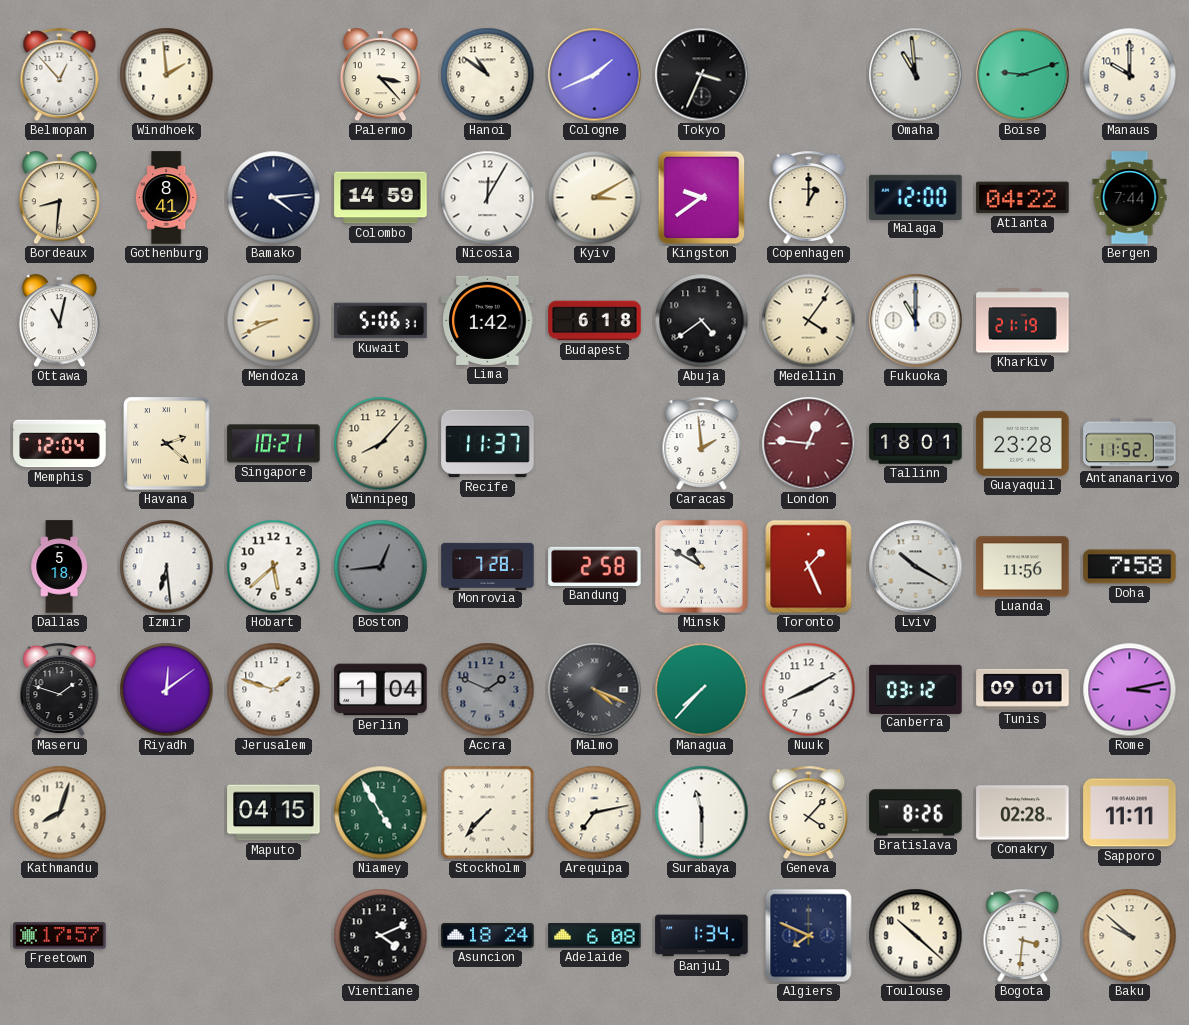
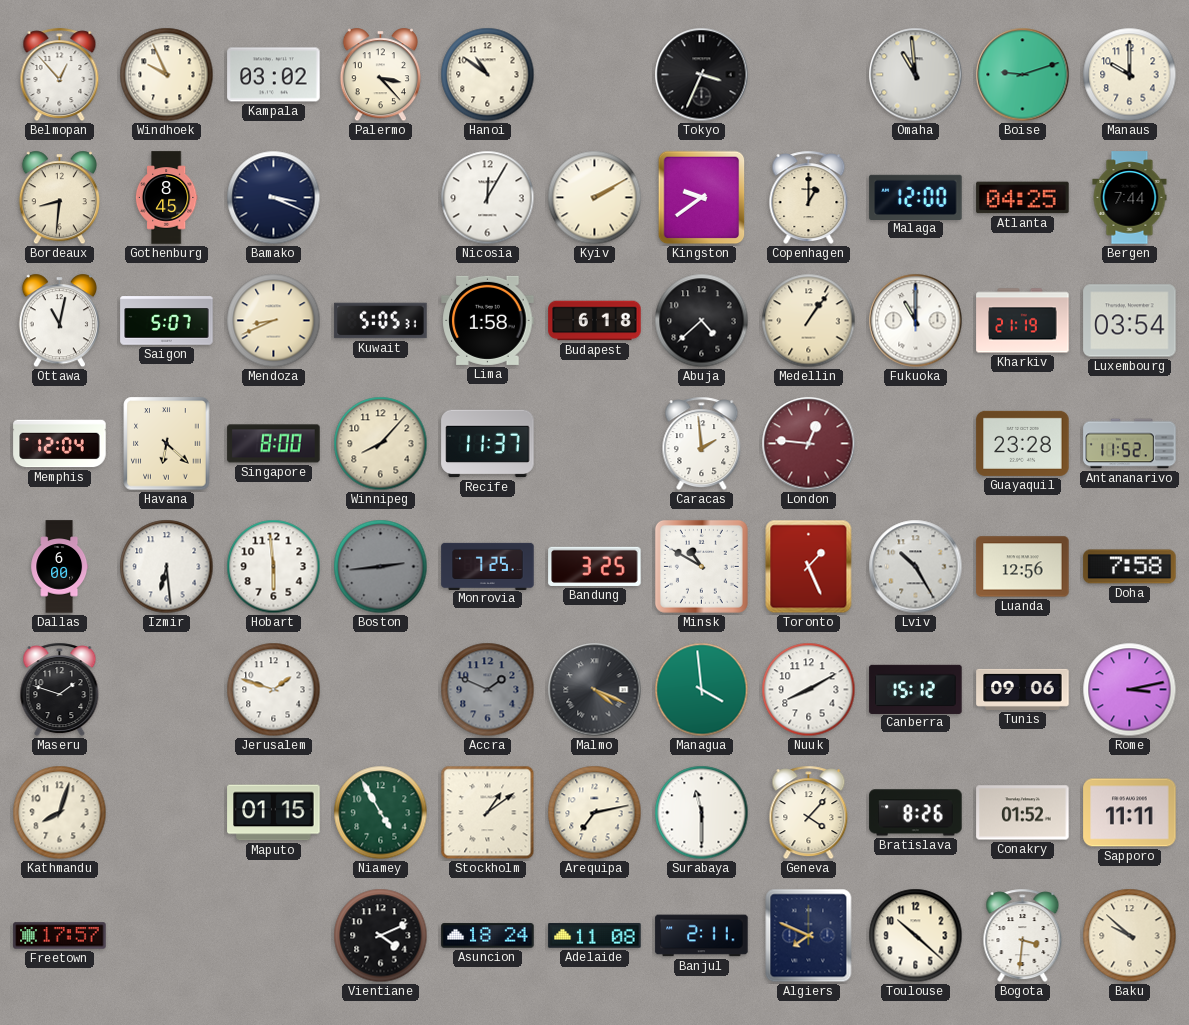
Windhoek: 1:59 -> 9:56 (167, 75)
Kampala: none -> 03:02 (274, 75)
Cologne: 1:41 -> none (595, 75)
Gothenburg: 8:41 -> 8:45 (166, 198)
Bamako: 4:14 -> 3:19 (274, 198)
Colombo: 14:59 -> none (381, 198)
Kyiv: 3:10 -> 2:10 (595, 198)
Atlanta: 04:22 -> 04:25 (1023, 198)
Saigon: none -> 5:07 (167, 321)
Kuwait: 5:06 -> 5:05 (381, 321)
Lima: 1:42 -> 1:58 (488, 320)
Abuja: 4:39 -> 4:38 (702, 321)
Medellin: 4:06 -> 1:06 (809, 321)
Luxembourg: none -> 03:54 (1130, 321)
Havana: 2:22 -> 6:22 (167, 444)
Singapore: 10:21 -> 8:00 (274, 444)
Tallinn: 18:01 -> none (916, 444)
Dallas: 5:18 -> 6:00 (60, 567)
Hobart: 5:38 -> 5:59 (274, 567)
Boston: 12:44 -> 2:44 (381, 567)
Monrovia: 7:28 -> 7:25 (488, 566)
Bandung: 2:58 -> 3:25 (595, 566)
Lviv: 10:20 -> 10:25 (916, 567)
Luanda: 11:56 -> 12:56 (1023, 567)
Riyadh: 12:09 -> none (167, 690)
Berlin: 1:04 -> none (381, 690)
Managua: 7:37 -> 3:59 (702, 690)
Canberra: 03:12 -> 15:12 (916, 689)
Tunis: 09:01 -> 09:06 (1023, 689)
Maputo: 04:15 -> 01:15 (274, 813)
Stockholm: 7:37 -> 1:09 (488, 813)
Conakry: 02:28 -> 01:52 (1023, 813)
Adelaide: 6:08 -> 11:08 (595, 936)
Banjul: 1:34 -> 2:11 (702, 936)
